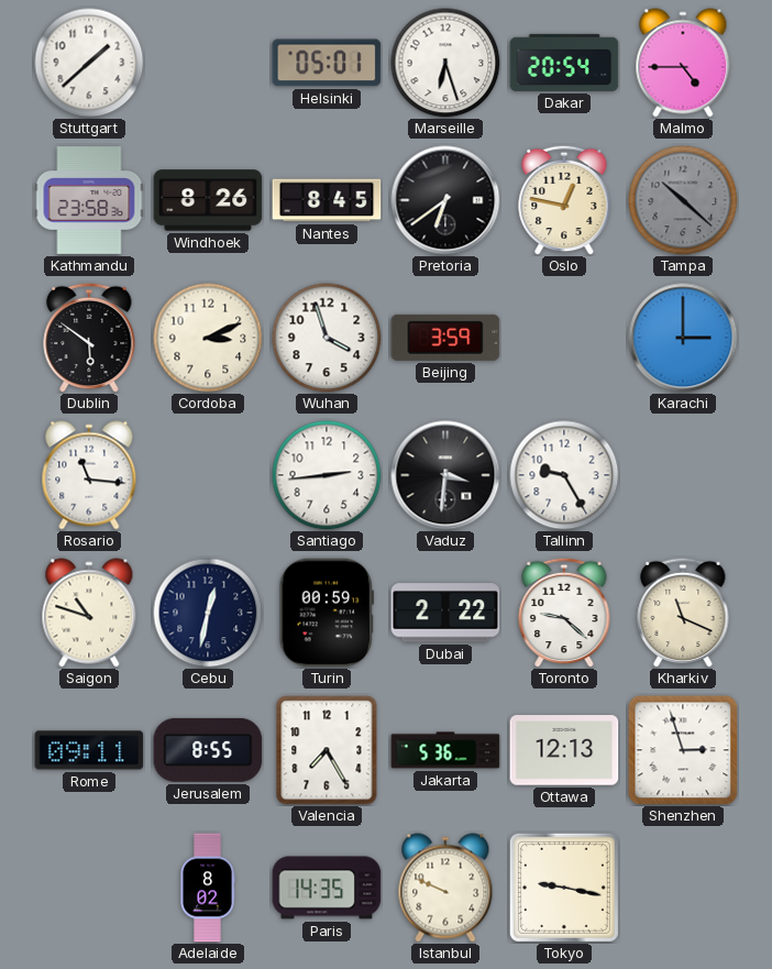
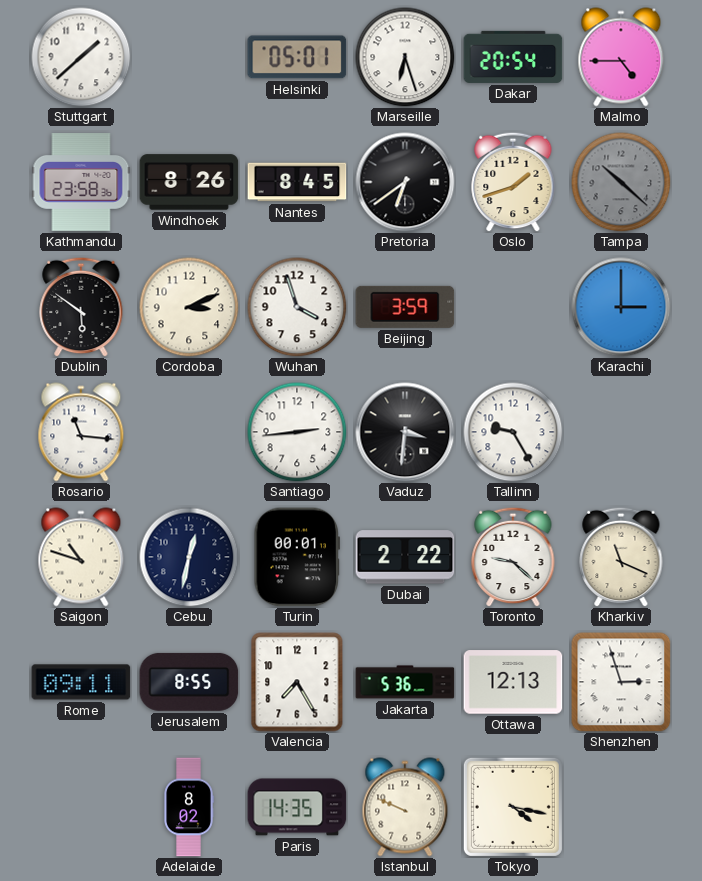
Oslo: 12:47 -> 1:42 (513, 182)
Turin: 00:59 -> 00:01 (297, 557)
Tokyo: 9:17 -> 4:17 (513, 807)
